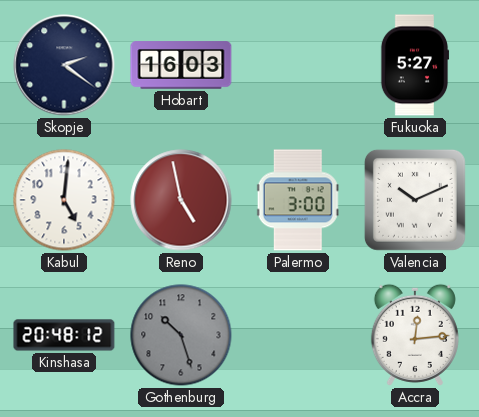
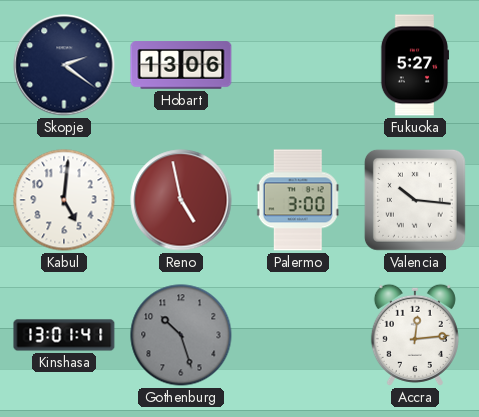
Hobart: 16:03 -> 13:06 (181, 65)
Valencia: 10:11 -> 10:16 (415, 200)
Kinshasa: 20:48 -> 13:01 (64, 335)
